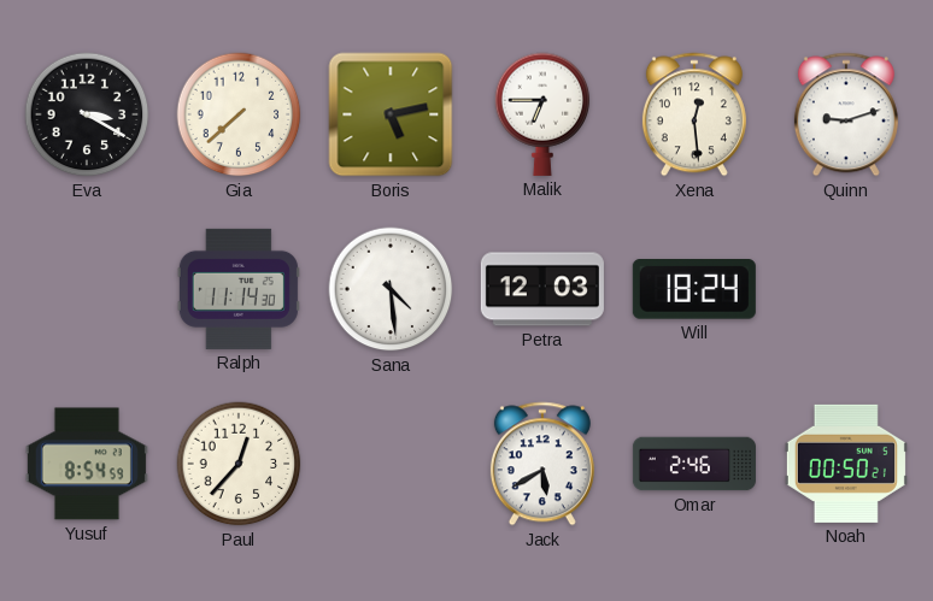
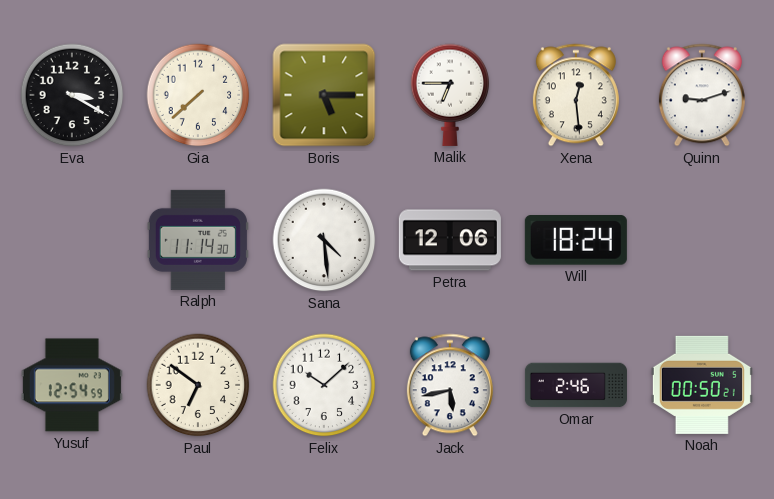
Boris: 5:13 -> 5:15 (324, 95)
Petra: 12:03 -> 12:06 (450, 240)
Yusuf: 8:54 -> 12:54 (72, 385)
Paul: 12:37 -> 6:51 (198, 385)
Felix: none -> 10:08 (324, 385)
Jack: 5:40 -> 5:43 (450, 385)
